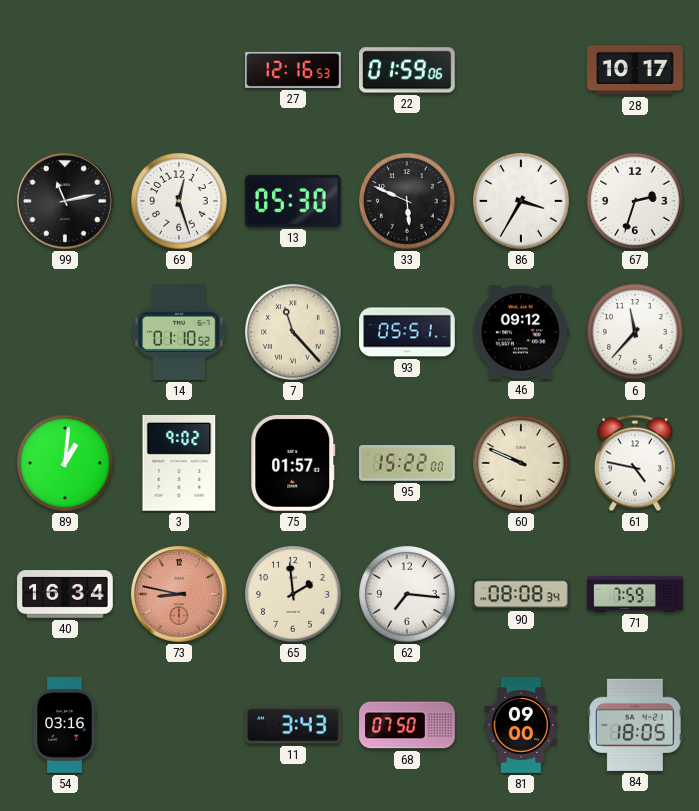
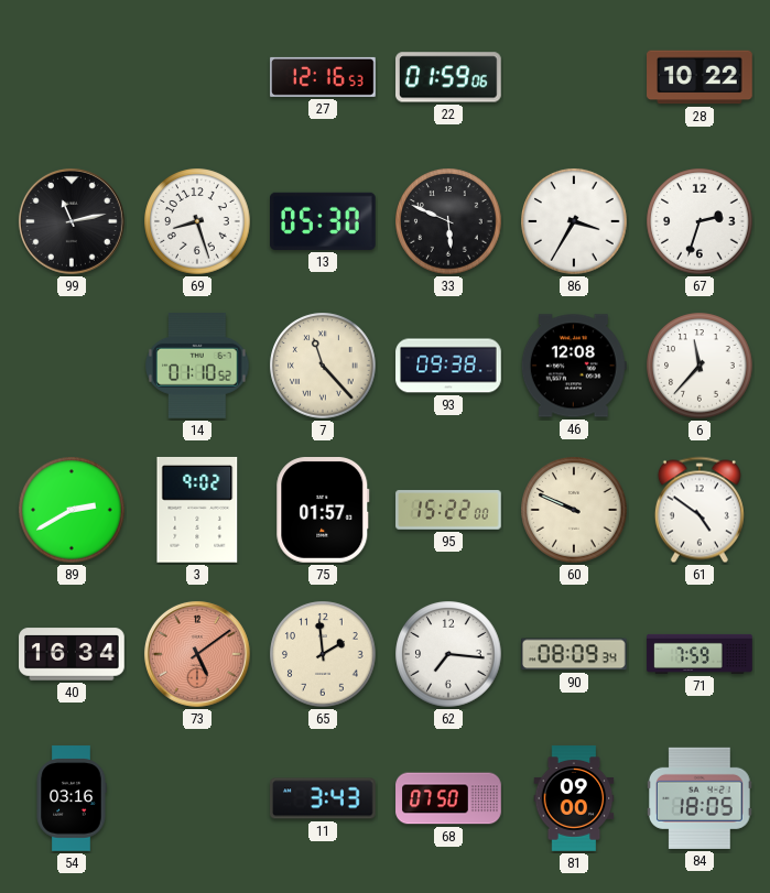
28: 10:17 -> 10:22 (699, 77)
69: 12:27 -> 8:27 (197, 221)
93: 05:51 -> 09:38 (448, 366)
46: 09:12 -> 12:08 (574, 366)
89: 1:01 -> 2:40 (72, 510)
61: 4:47 -> 4:51 (699, 510)
73: 8:47 -> 5:09 (197, 654)
90: 08:08 -> 08:09 (575, 654)
